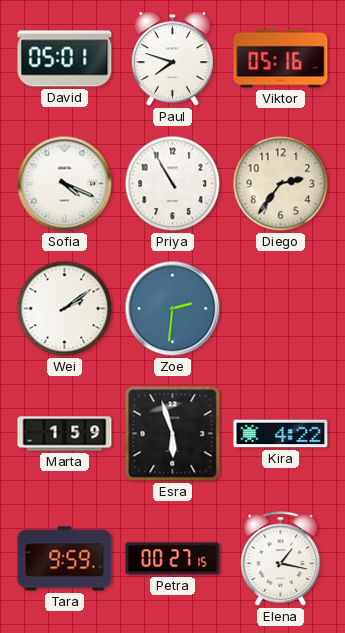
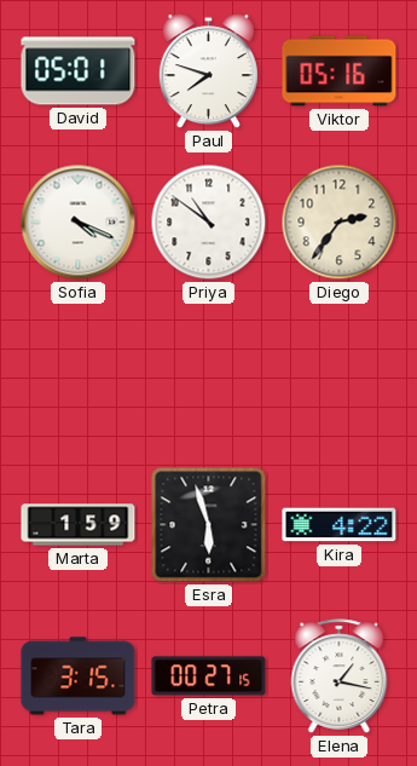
Priya: 10:55 -> 10:51 (209, 223)
Wei: 2:09 -> none (65, 309)
Zoe: 2:31 -> none (173, 309)
Tara: 9:59 -> 3:15 (79, 676)
